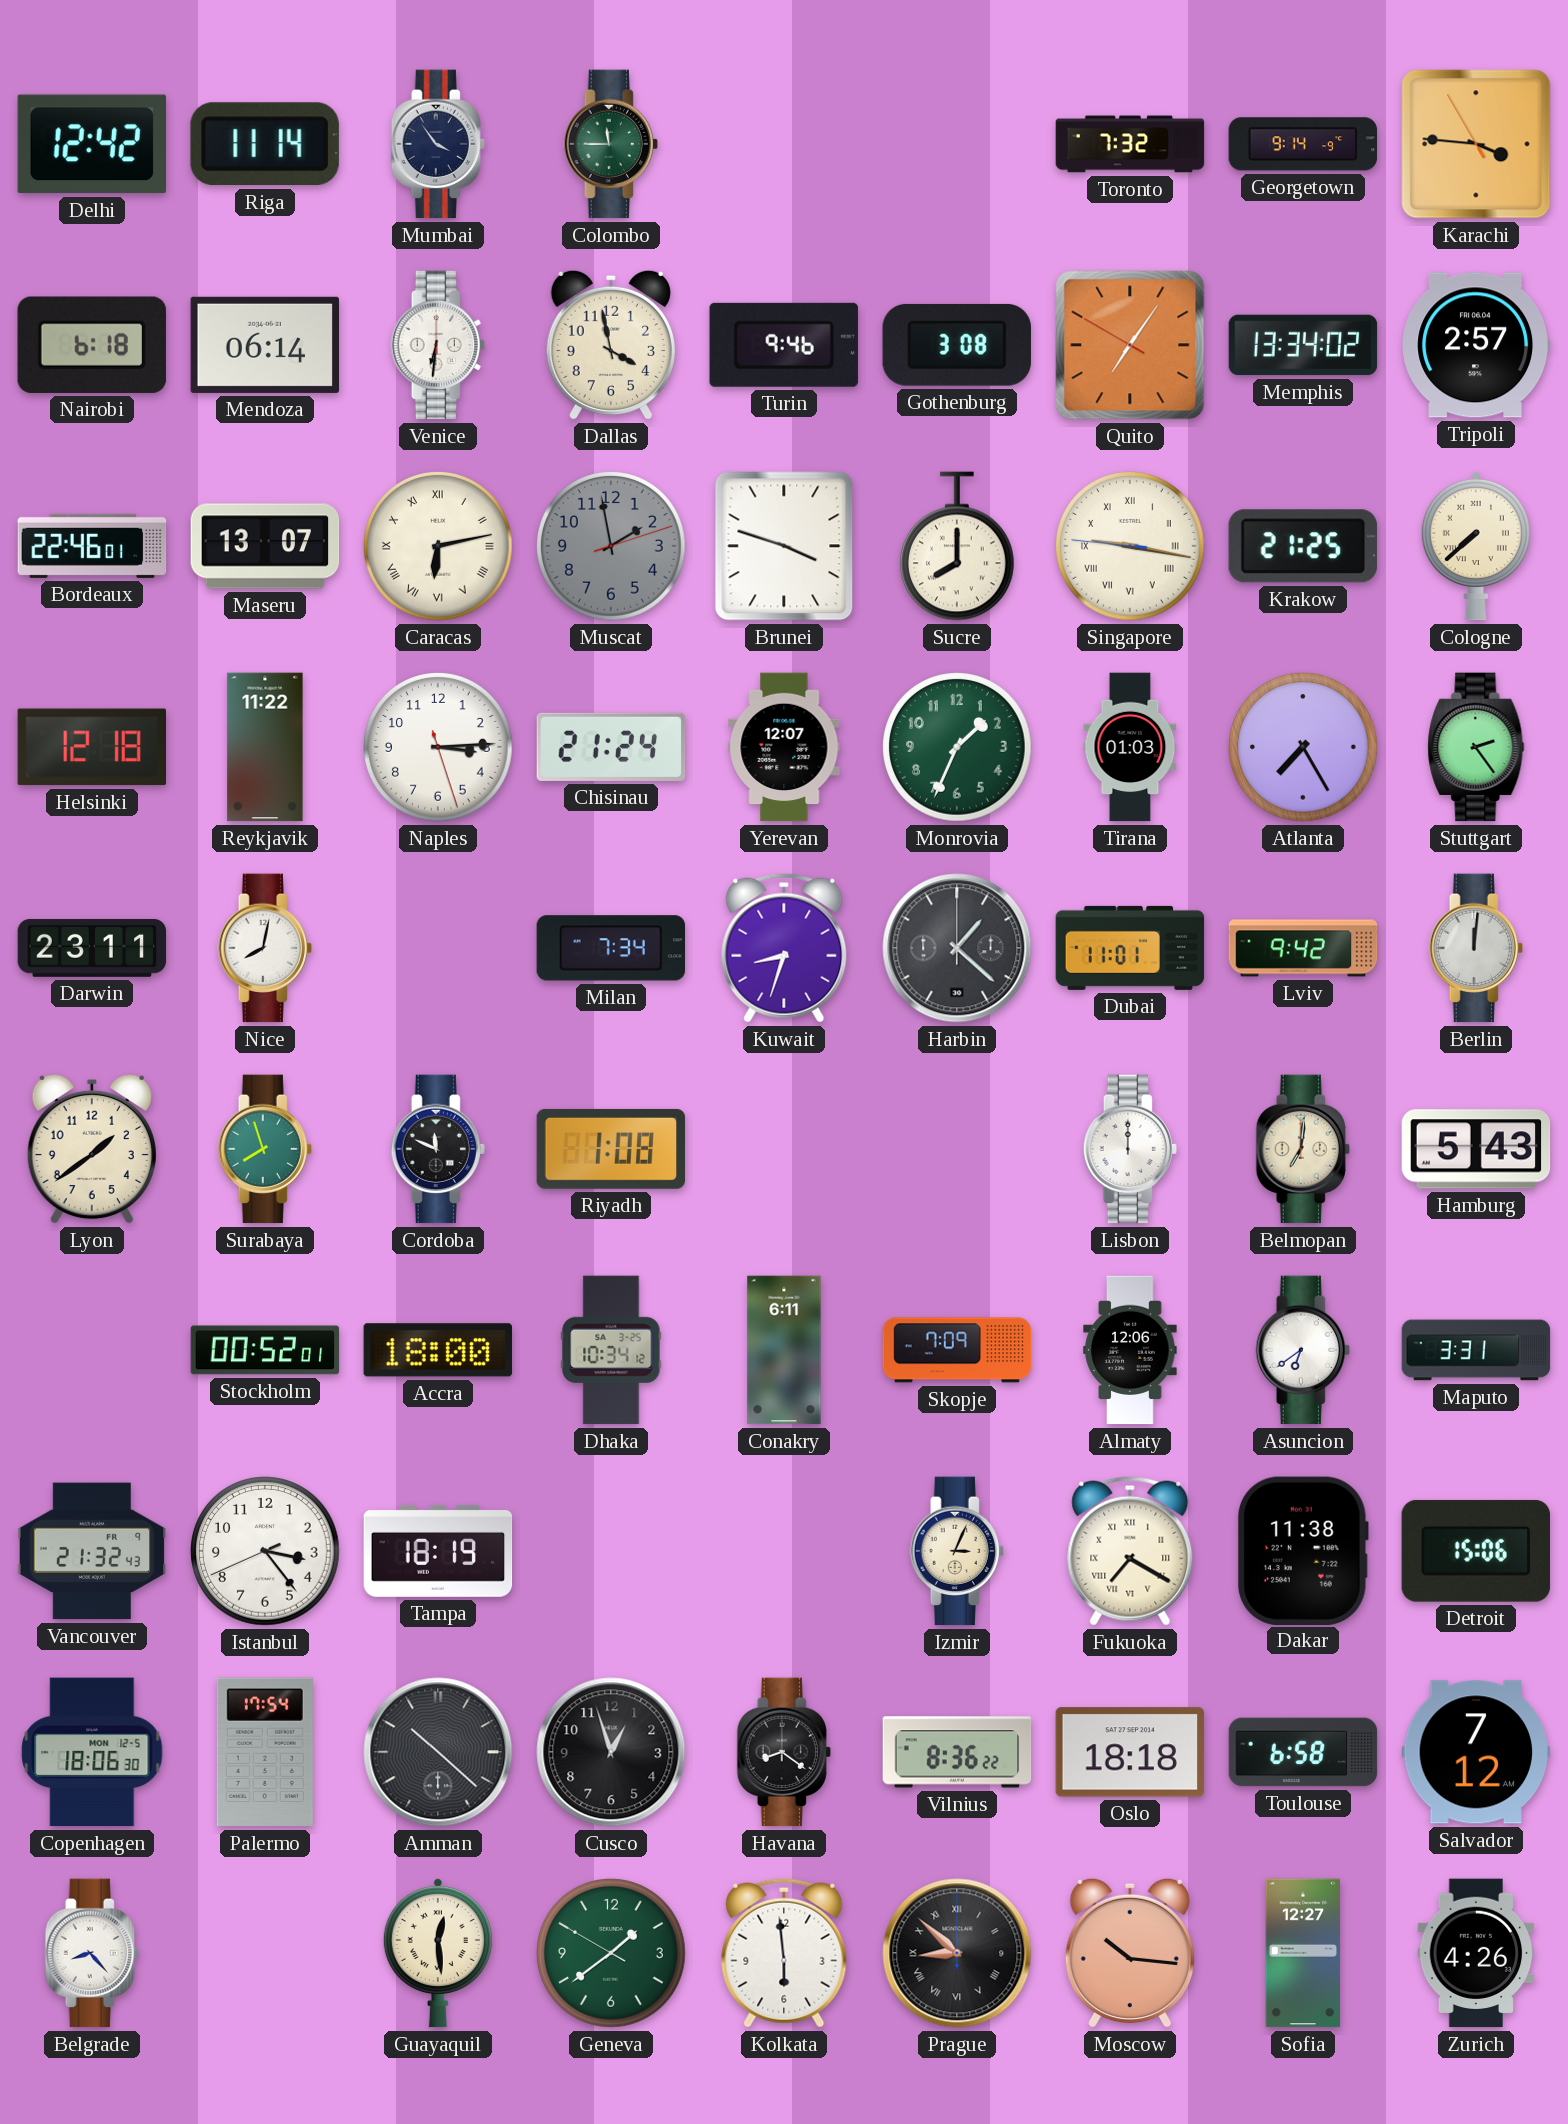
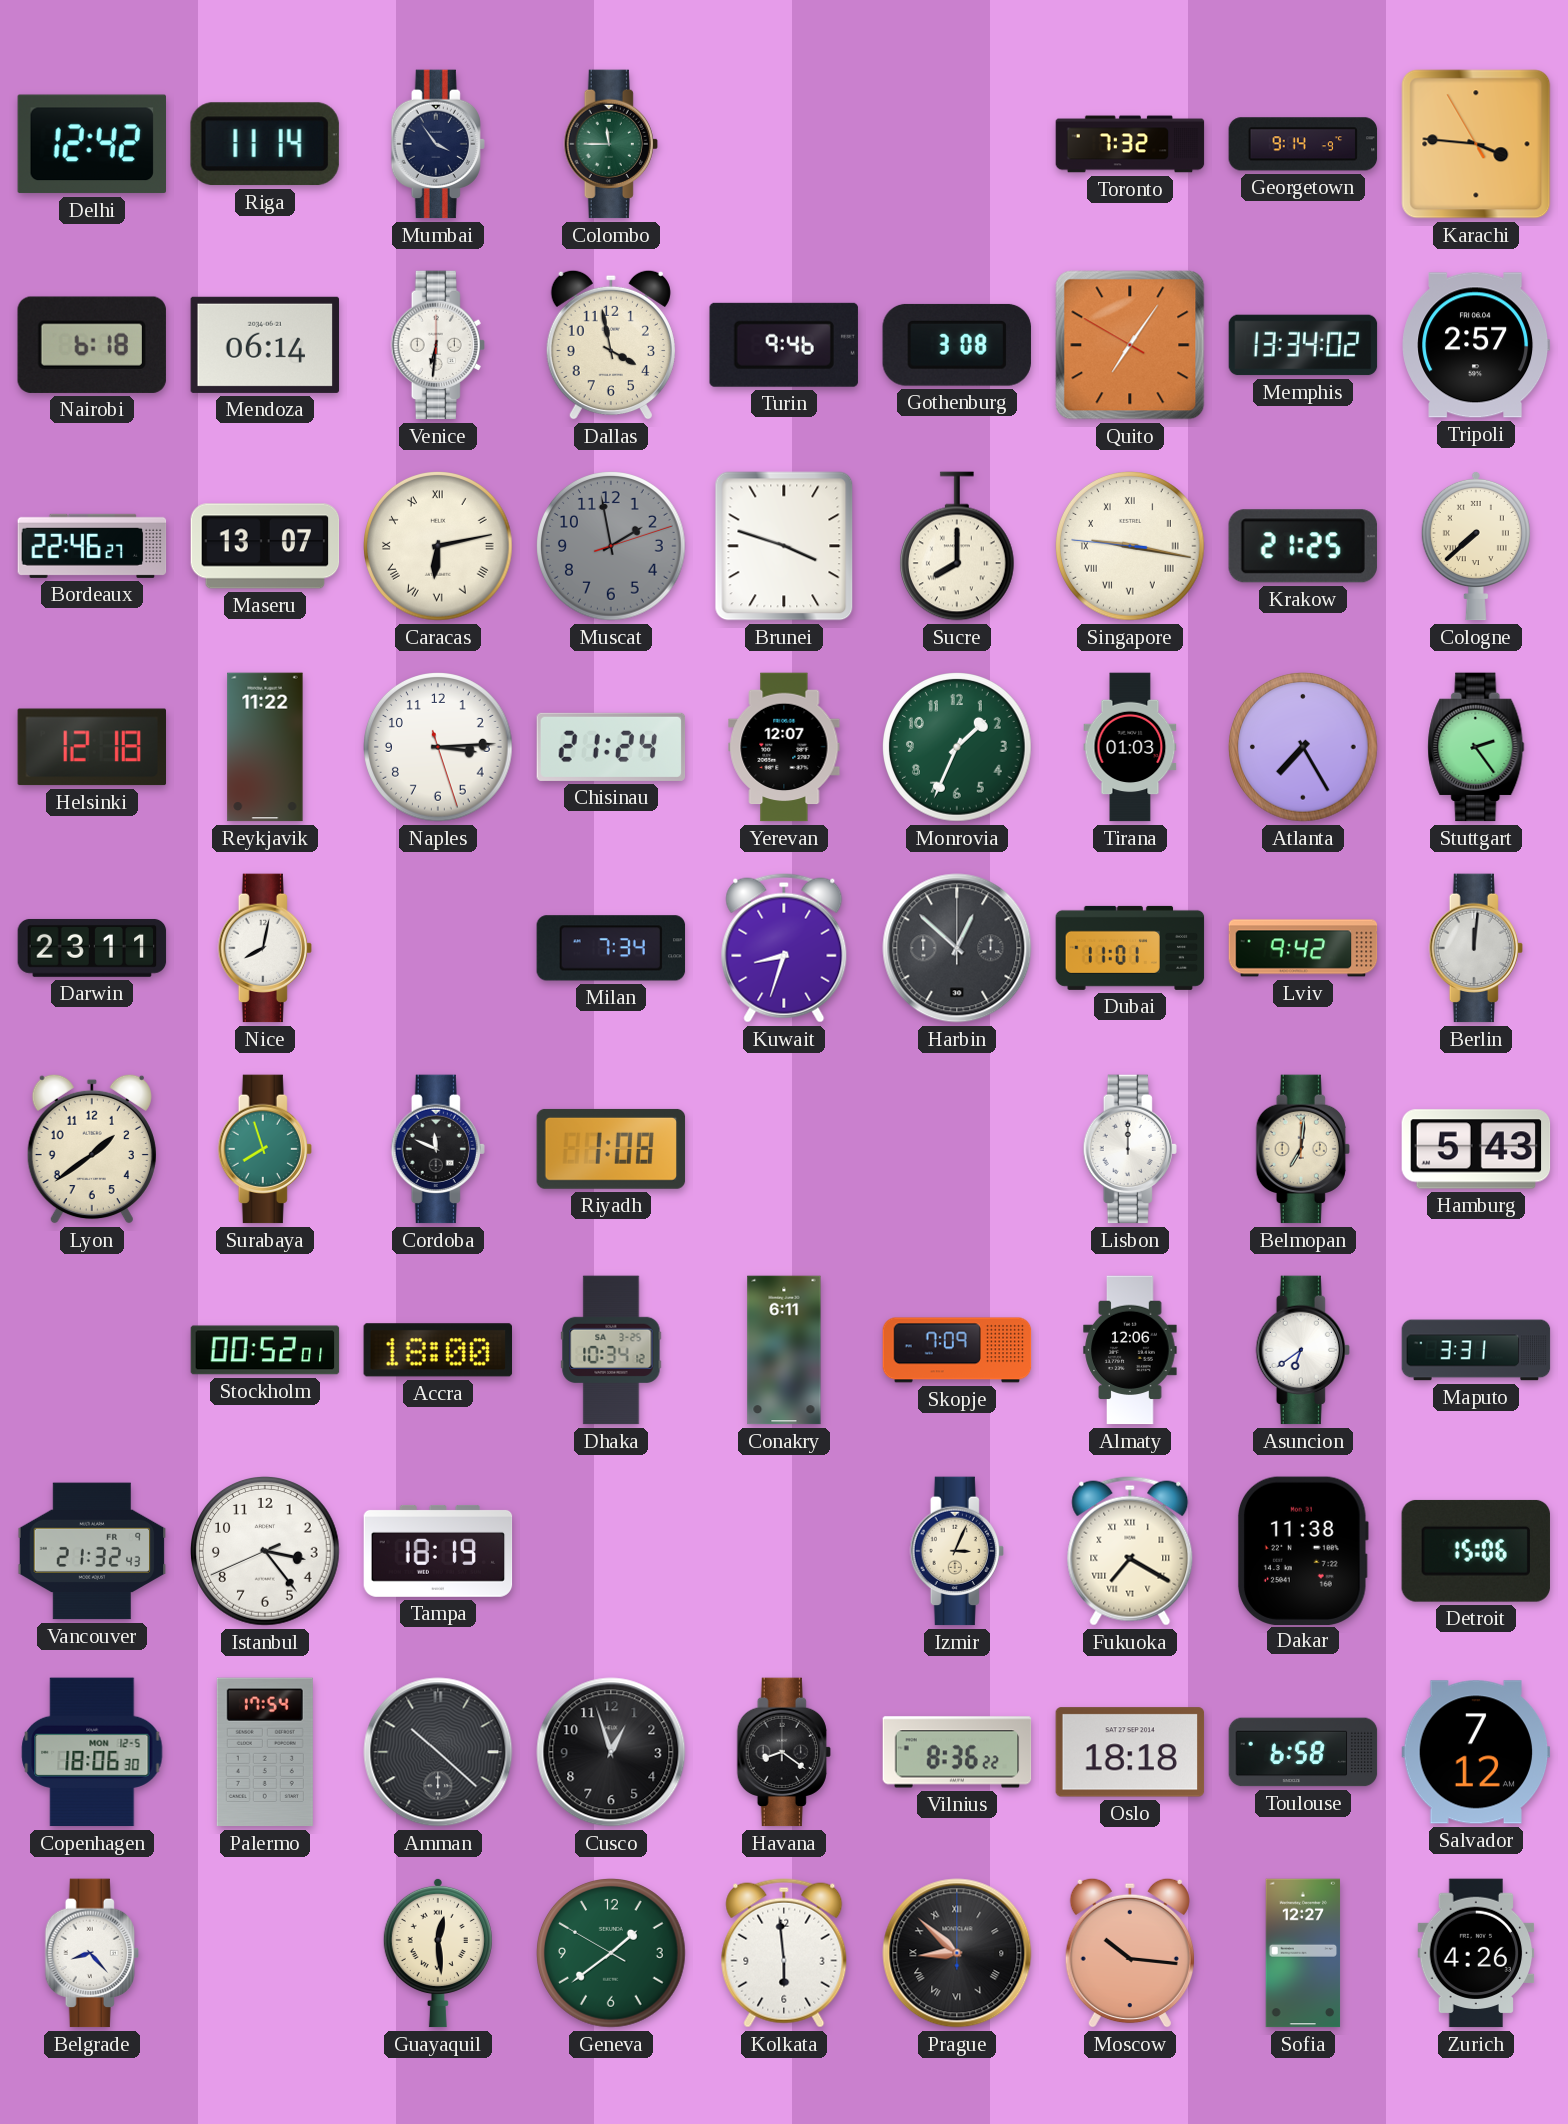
Bordeaux: 22:46:01 -> 22:46:27 (92, 546)
Harbin: 1:22 -> 12:52 (957, 948)
